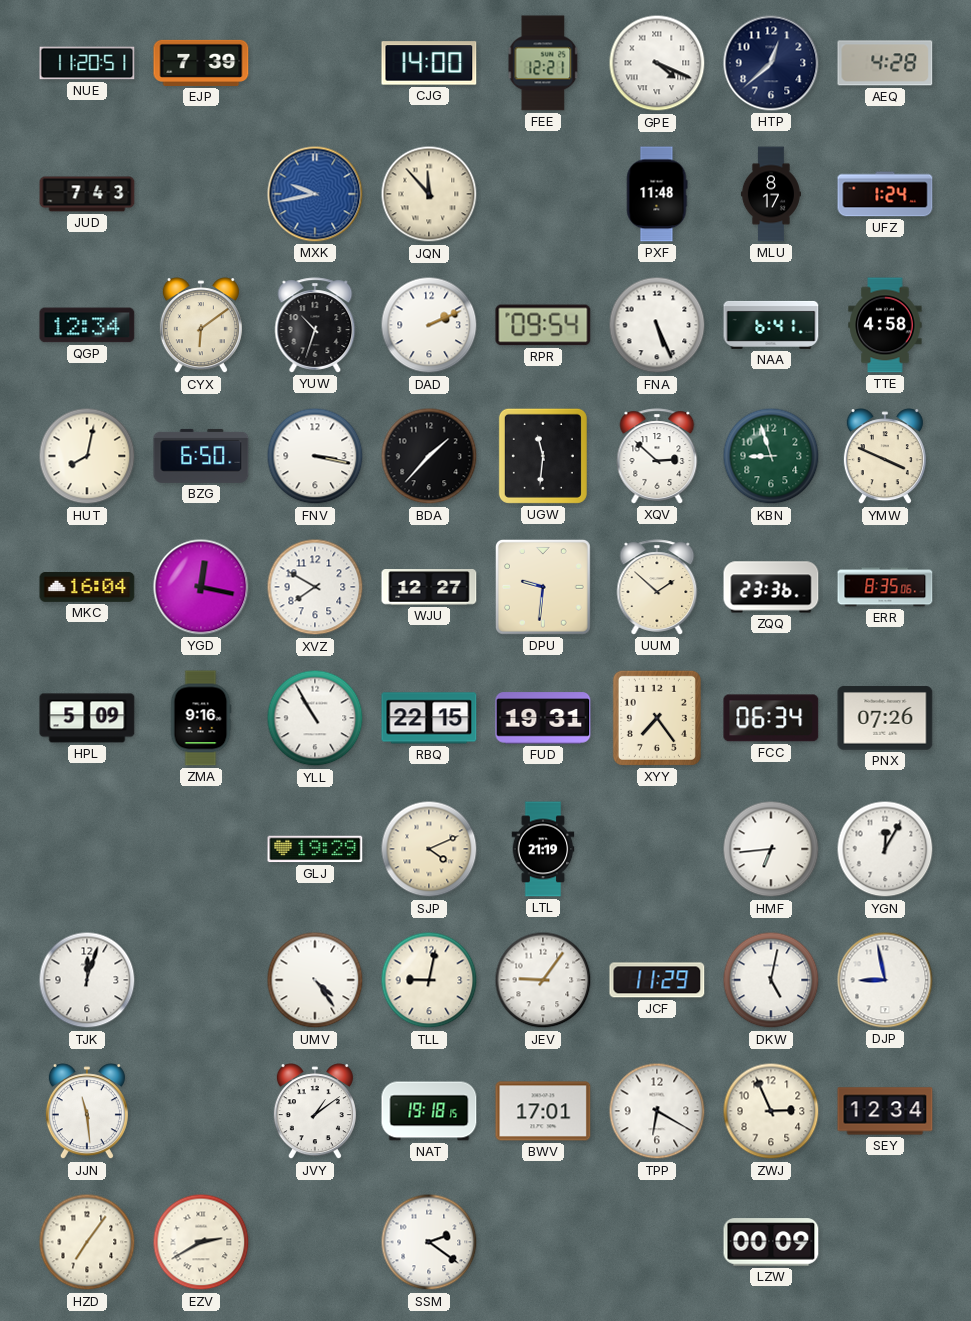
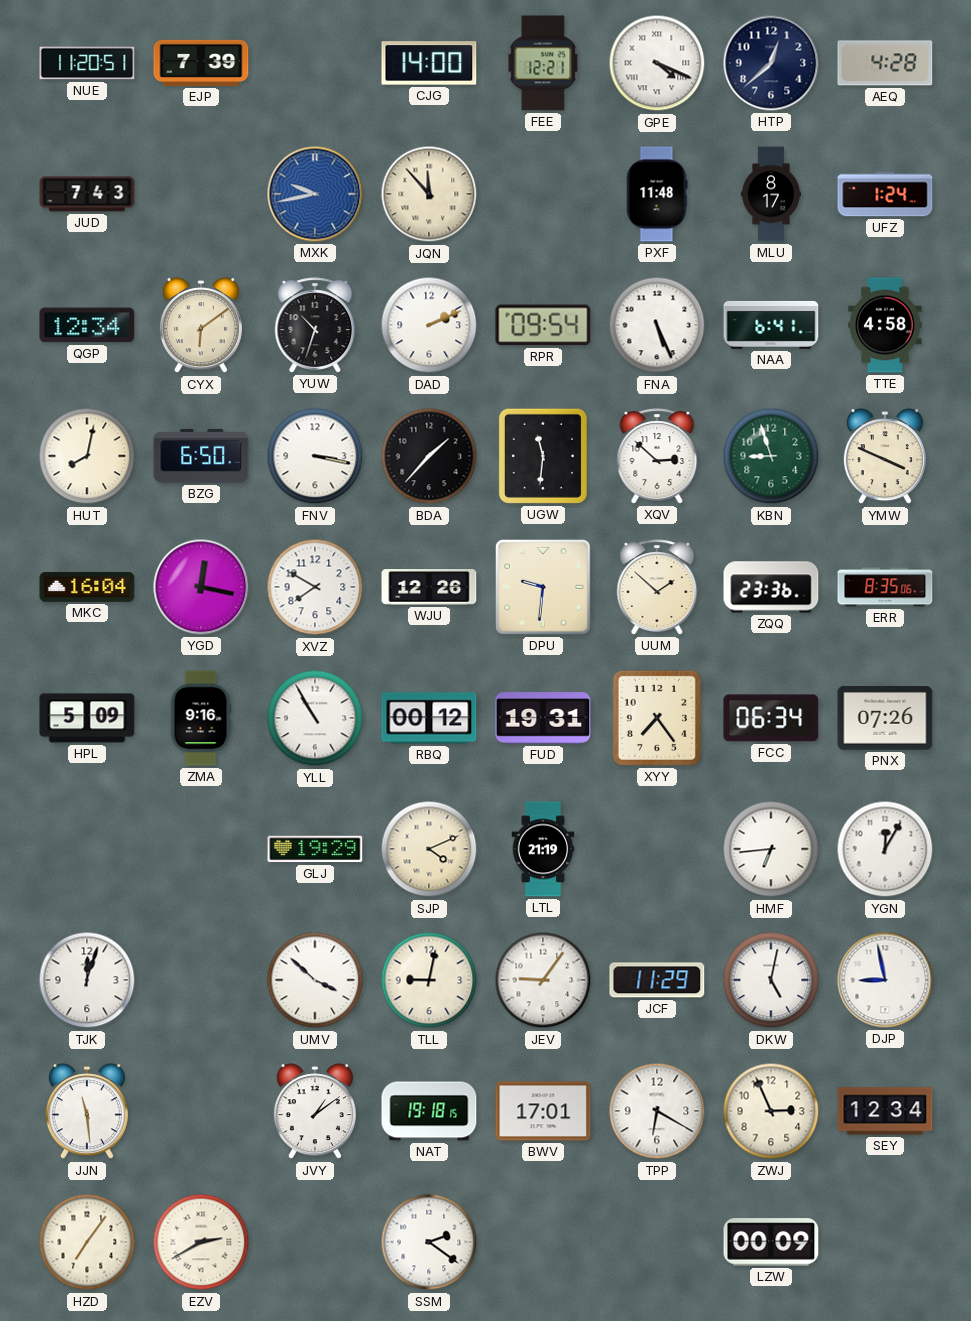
WJU: 12:27 -> 12:26 (429, 587)
RBQ: 22:15 -> 00:12 (429, 718)
UMV: 4:24 -> 3:52 (315, 980)
